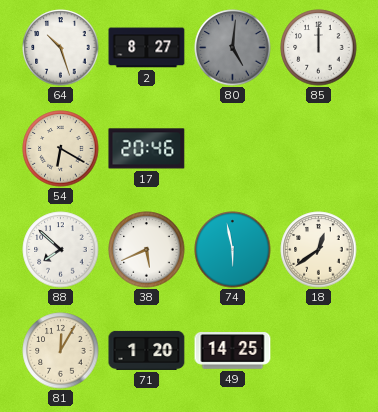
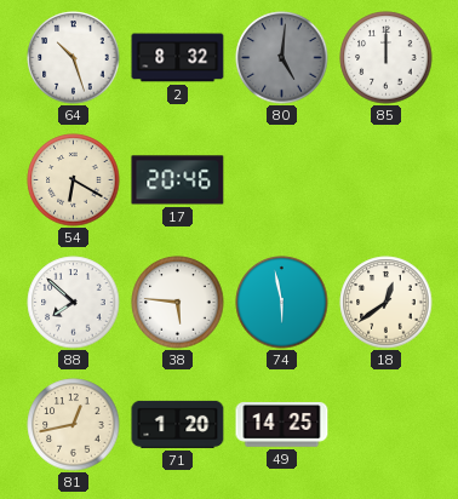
2: 8:27 -> 8:32 (178, 58)
38: 5:41 -> 5:46 (178, 303)
81: 12:05 -> 12:43 (74, 425)
